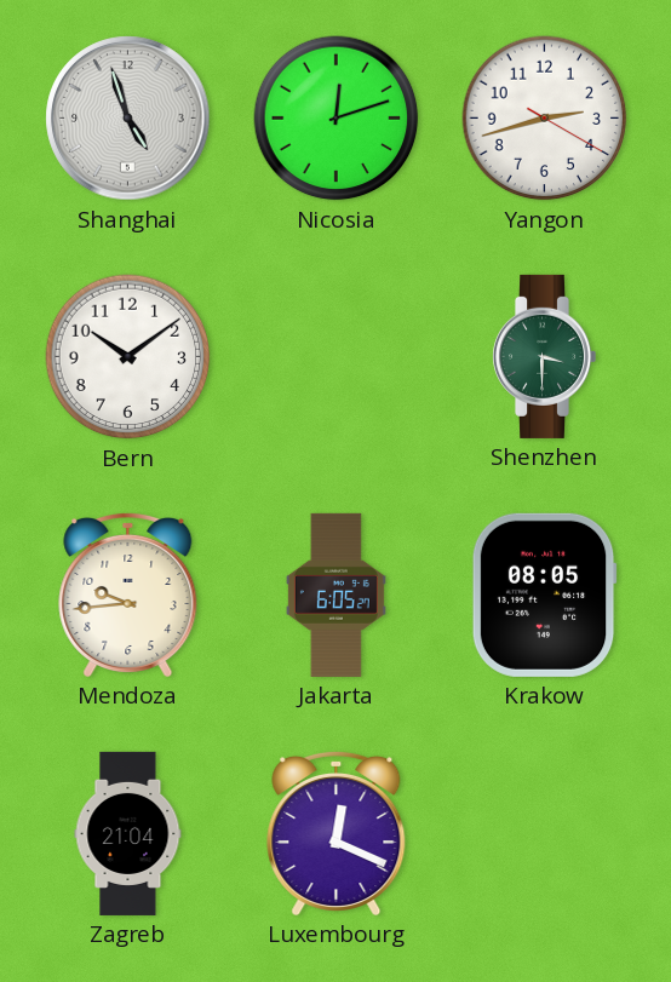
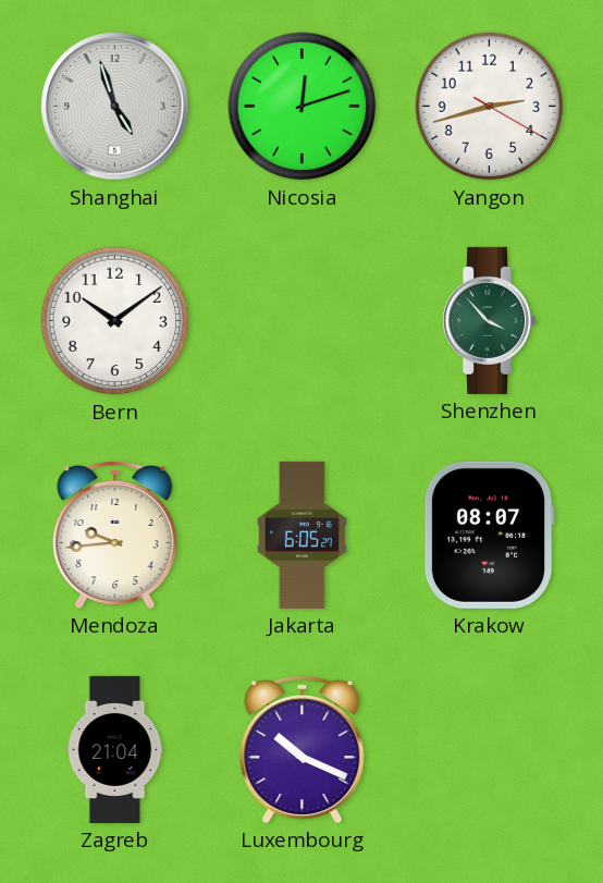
Shenzhen: 3:30 -> 3:53 (490, 320)
Krakow: 08:05 -> 08:07 (489, 535)
Luxembourg: 12:19 -> 10:19 (303, 749)
